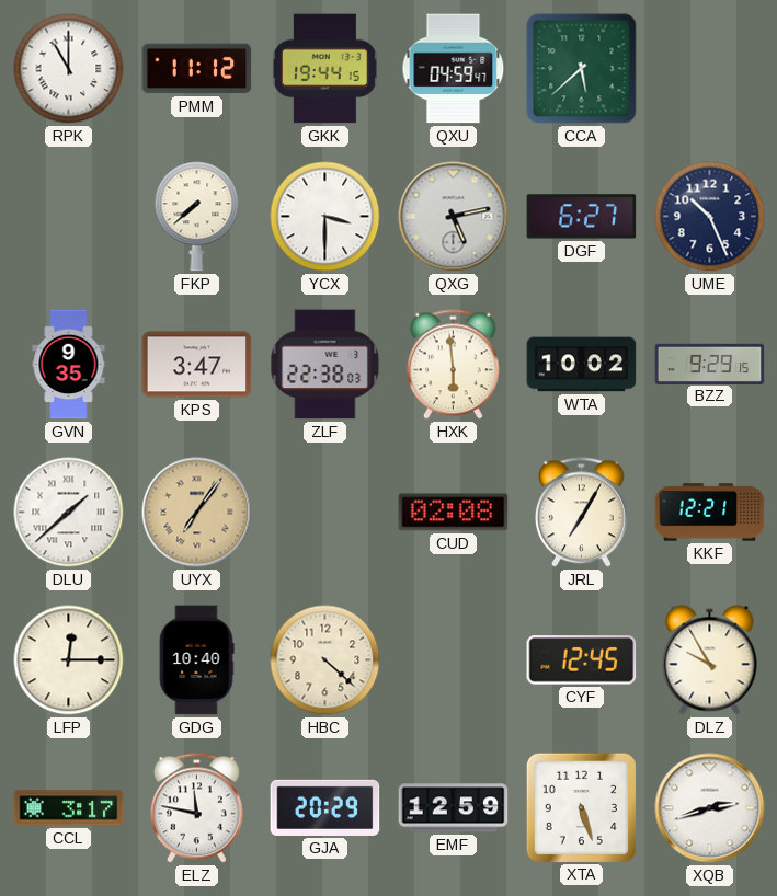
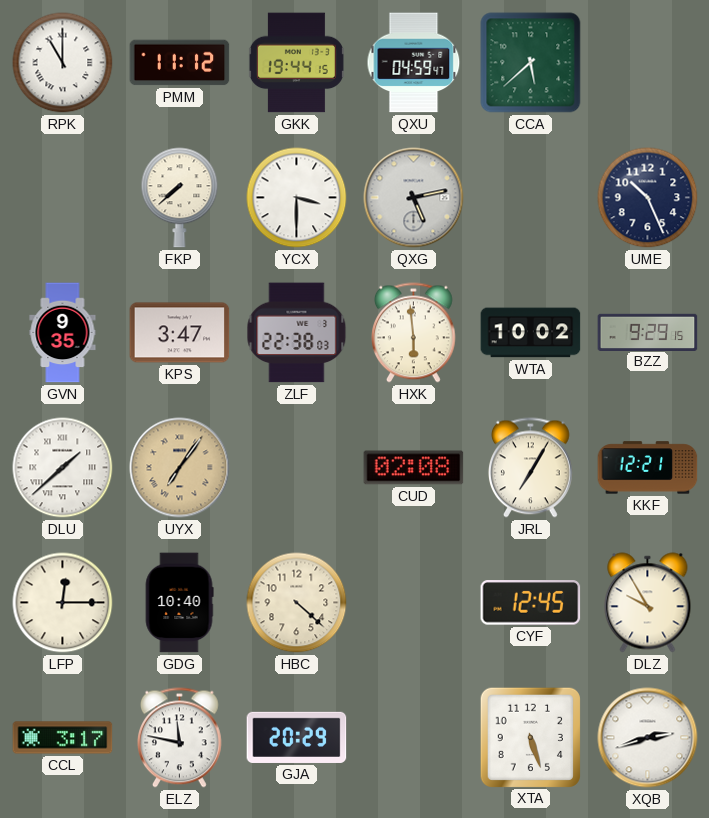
DGF: 6:27 -> none (582, 217)
EMF: 12:59 -> none (454, 808)
